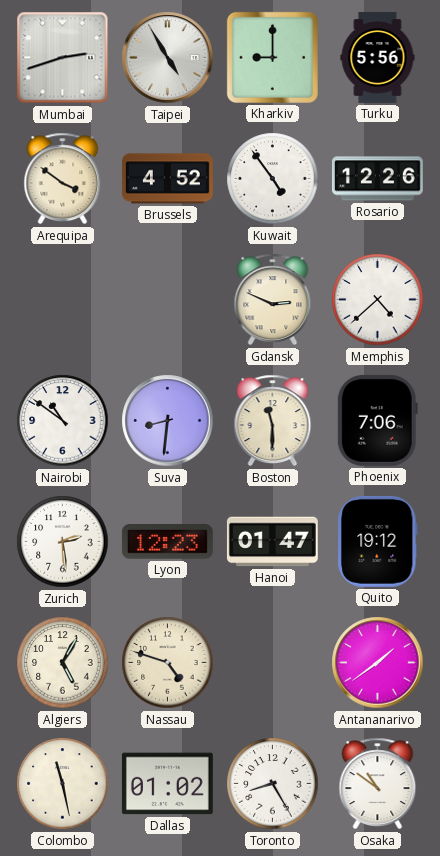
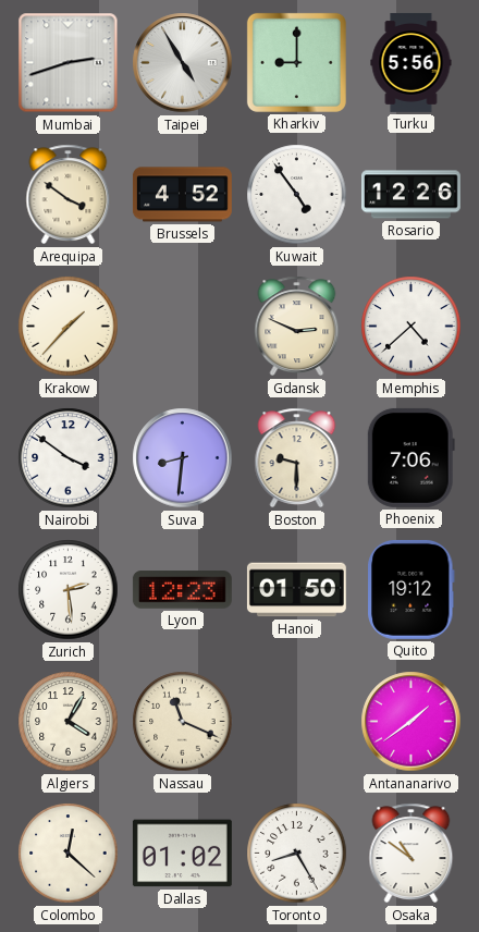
Krakow: none -> 1:37 (69, 327)
Nairobi: 10:51 -> 3:51 (69, 458)
Boston: 11:30 -> 9:30 (297, 458)
Hanoi: 01:47 -> 01:50 (296, 590)
Algiers: 5:05 -> 4:05 (69, 722)
Nassau: 4:48 -> 11:19 (183, 722)
Colombo: 11:28 -> 12:22 (69, 854)
